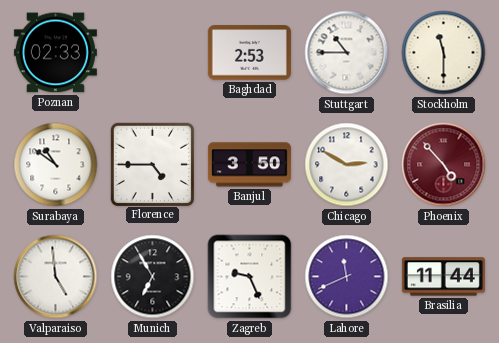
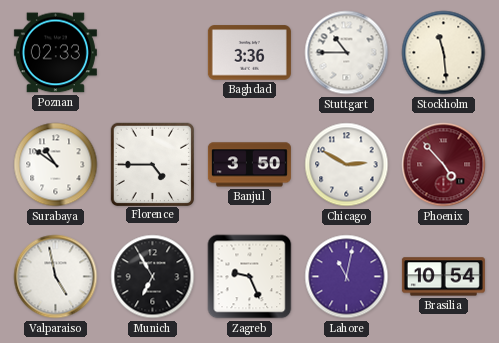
Baghdad: 2:53 -> 3:36 (249, 53)
Stockholm: 11:30 -> 11:29 (444, 53)
Valparaiso: 4:59 -> 4:58 (56, 277)
Lahore: 11:41 -> 11:02 (347, 277)
Brasilia: 11:44 -> 10:54 (443, 277)
